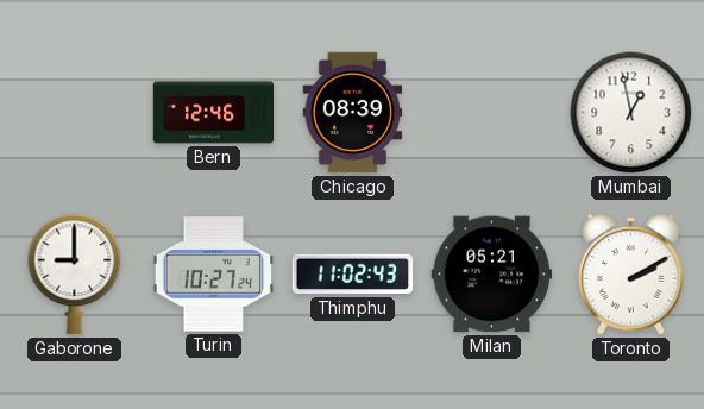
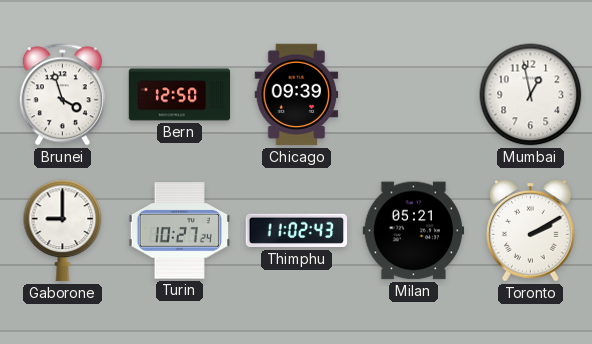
Brunei: none -> 3:57 (62, 95)
Bern: 12:46 -> 12:50 (180, 95)
Chicago: 08:39 -> 09:39 (297, 95)
